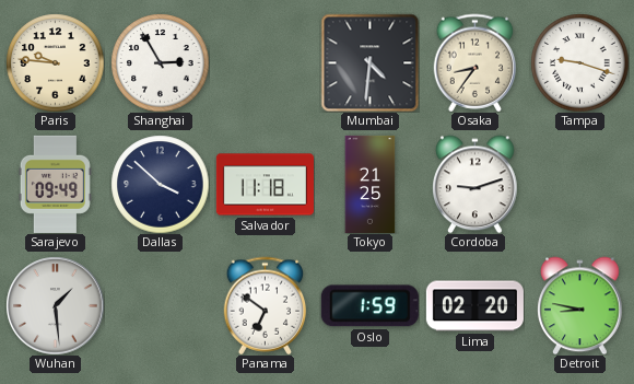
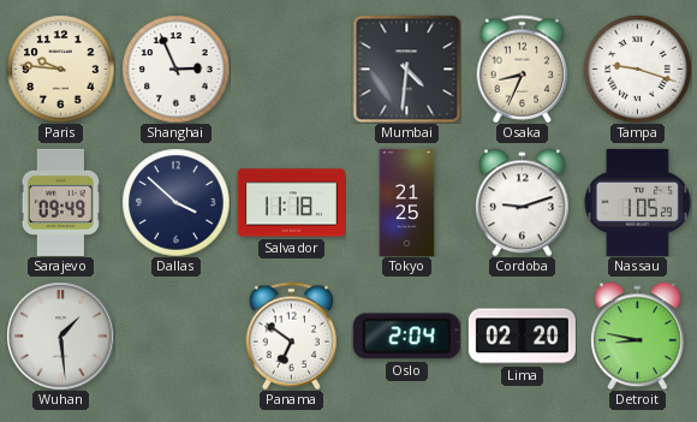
Shanghai: 2:55 -> 2:56 (175, 69)
Osaka: 8:36 -> 8:34 (523, 69)
Nassau: none -> 1:05 (637, 202)
Oslo: 1:59 -> 2:04 (406, 337)
